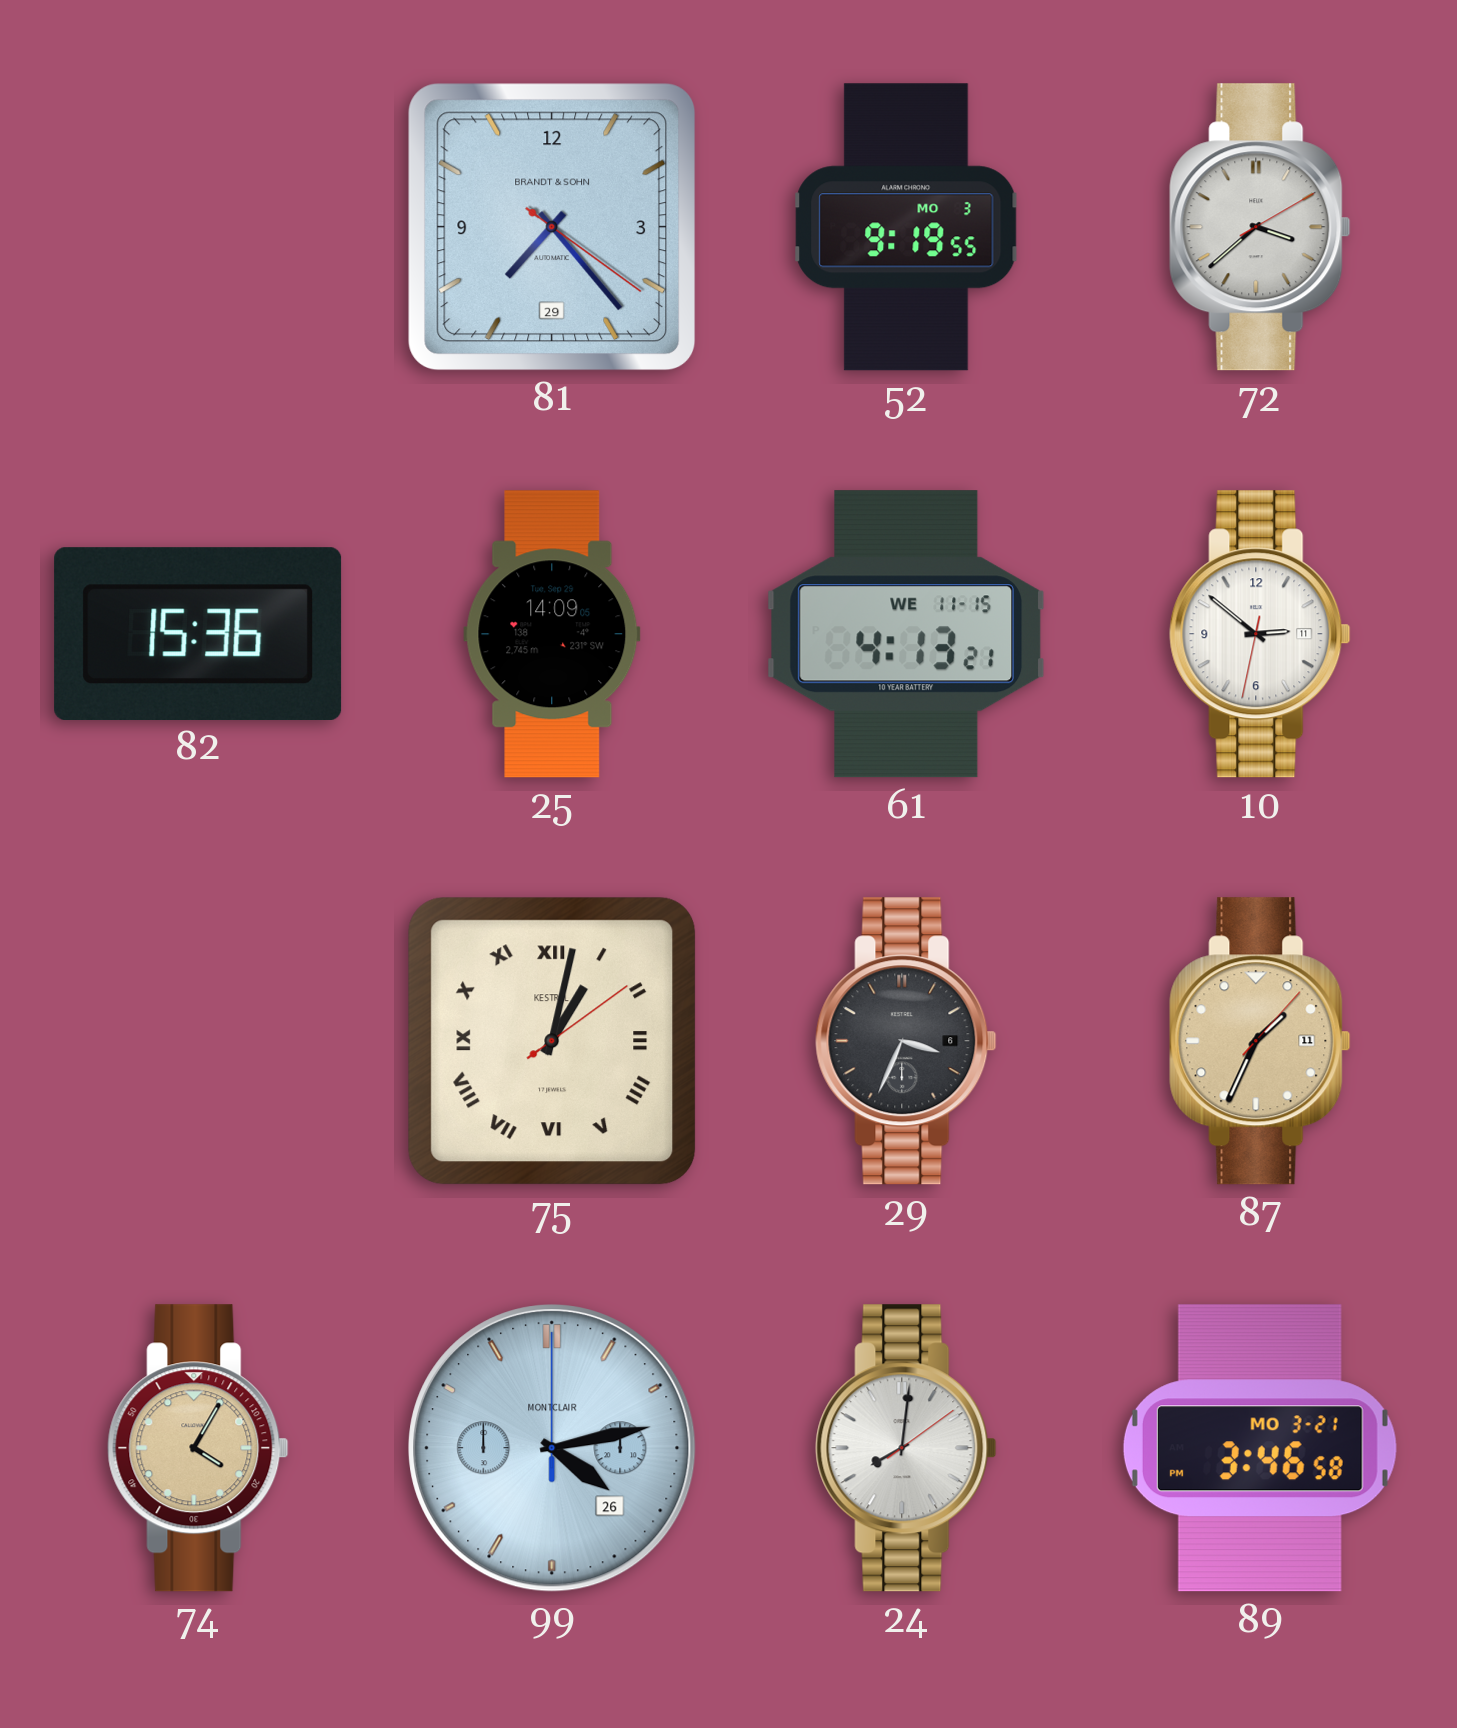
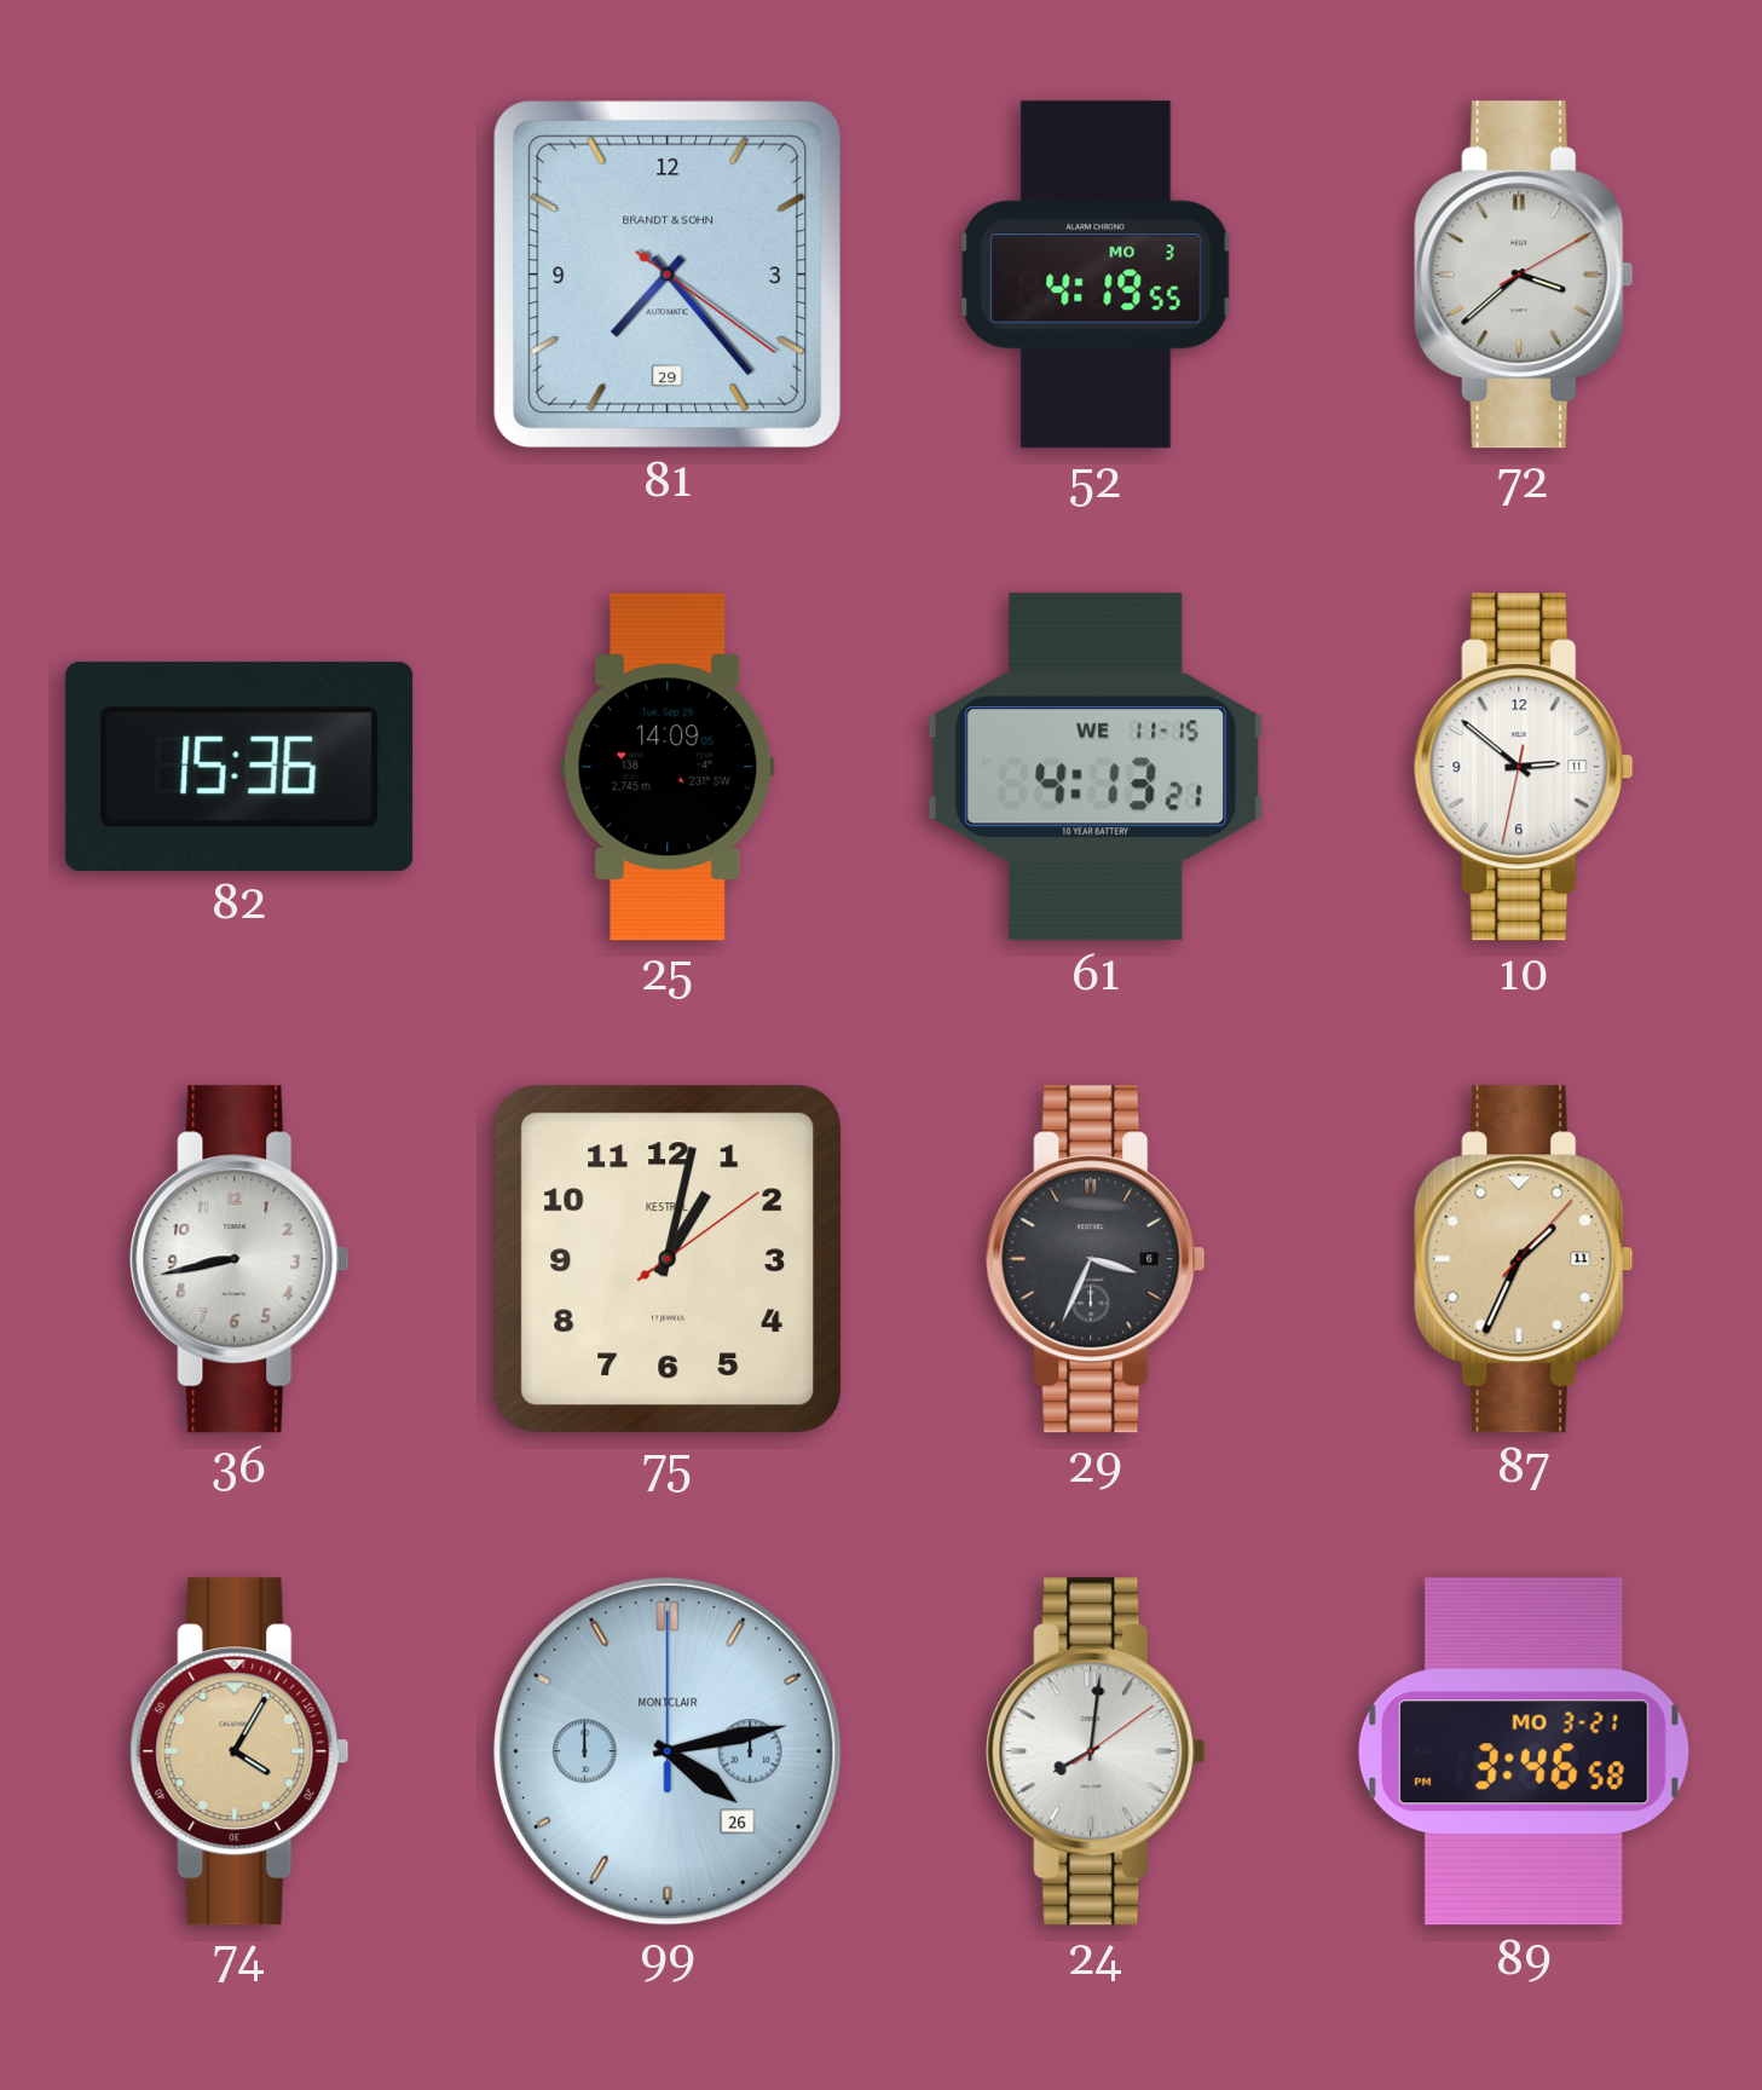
52: 9:19 -> 4:19 (1096, 275)
36: none -> 8:43 (239, 1259)
75 numerals: Roman -> Arabic (668, 1259)
